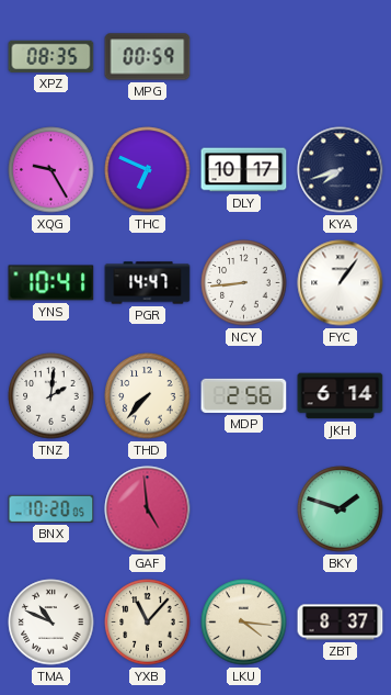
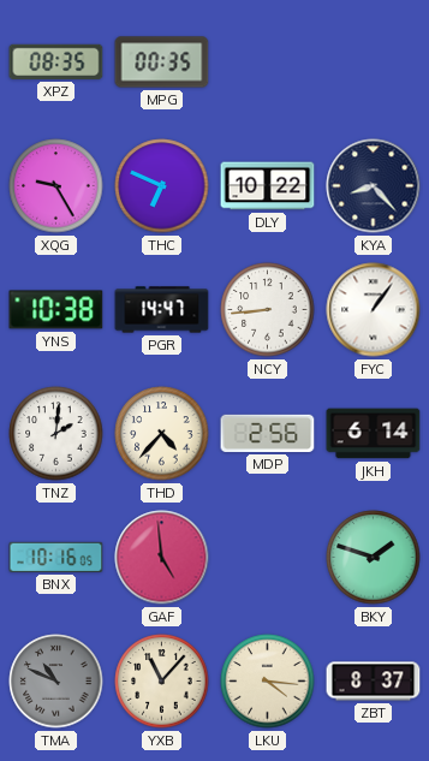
MPG: 00:59 -> 00:35 (162, 63)
DLY: 10:17 -> 10:22 (268, 186)
KYA: 7:42 -> 8:23 (374, 186)
YNS: 10:41 -> 10:38 (56, 310)
THD: 7:37 -> 4:37 (162, 434)
BNX: 10:20 -> 10:16 (56, 557)
TMA dial: white -> grey (56, 682)
